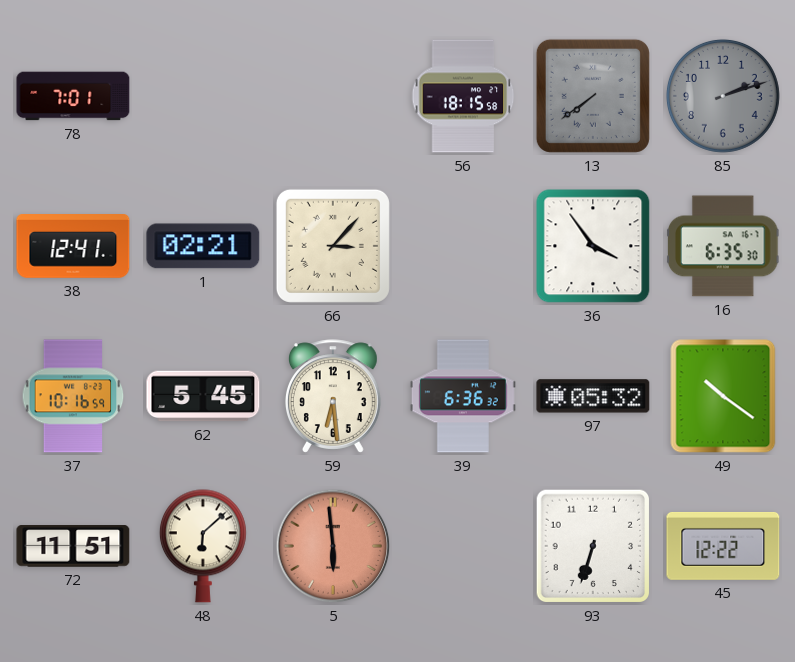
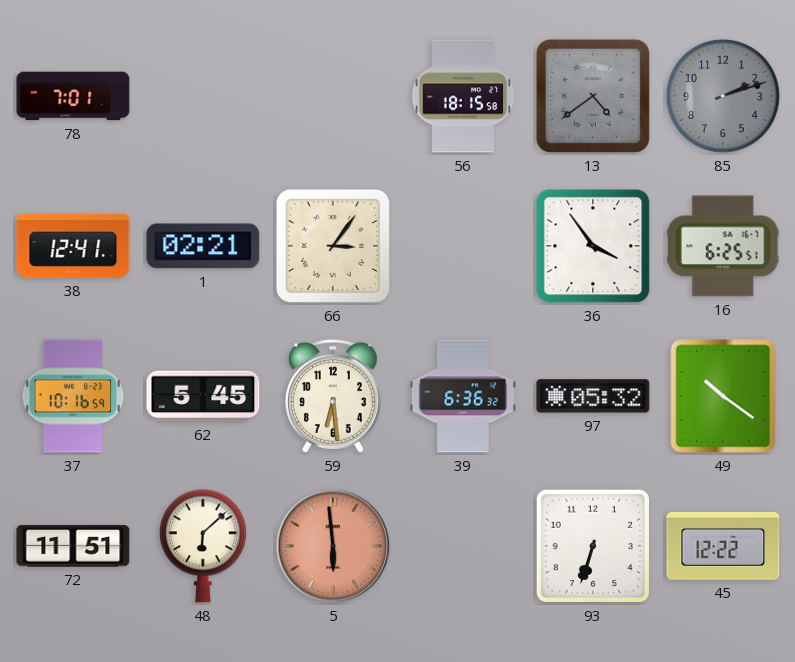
13: 7:39 -> 4:39 (593, 96)
66: 3:07 -> 3:06 (333, 246)
16: 6:35 -> 6:25 (724, 246)
